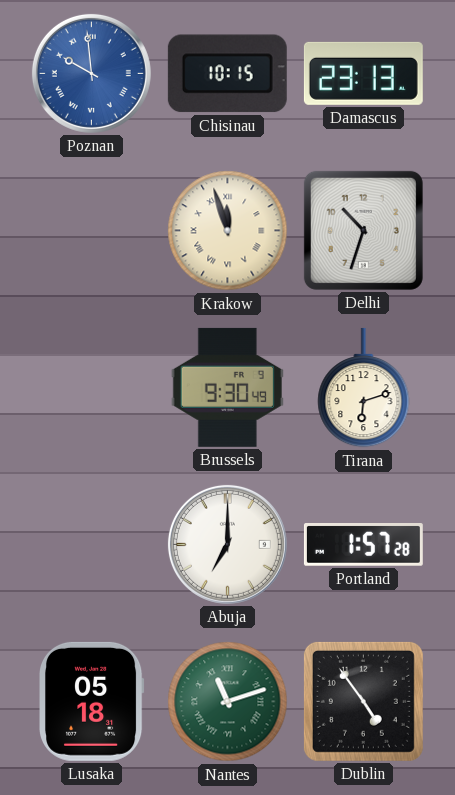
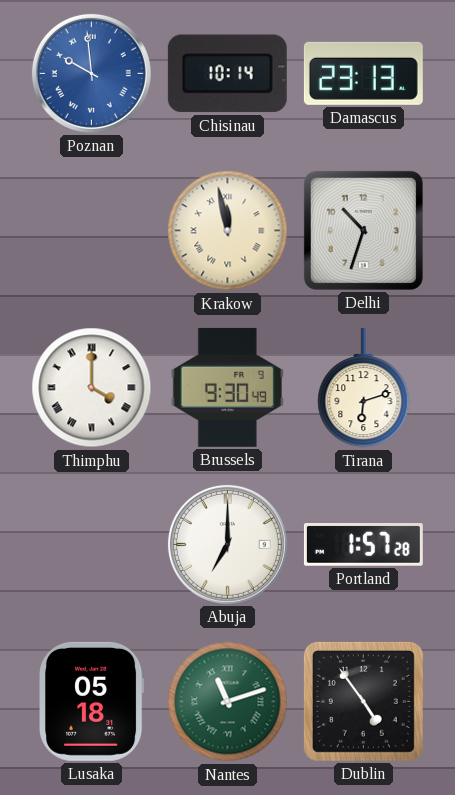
Chisinau: 10:15 -> 10:14 (227, 74)
Krakow: 11:57 -> 11:58 (228, 231)
Thimphu: none -> 4:00 (92, 388)
